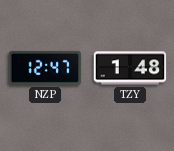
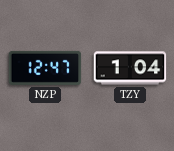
TZY: 1:48 -> 1:04 (130, 68)
